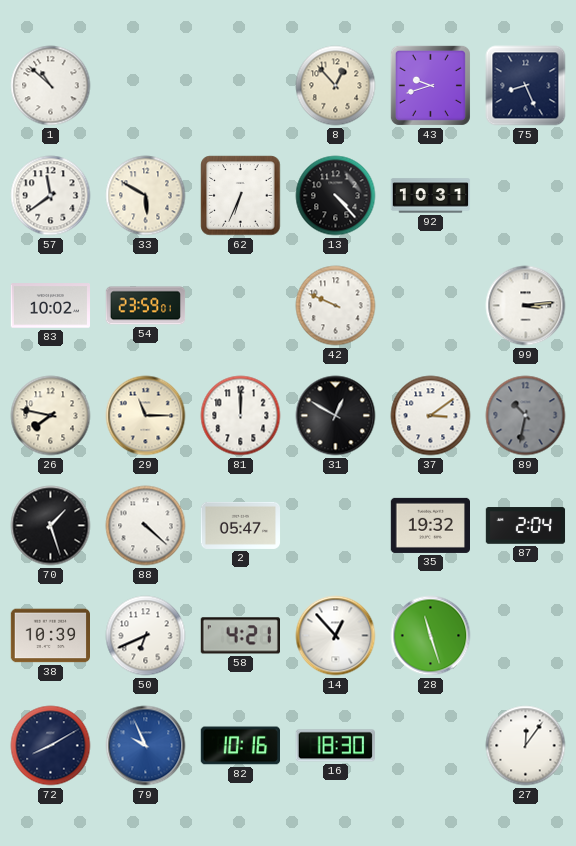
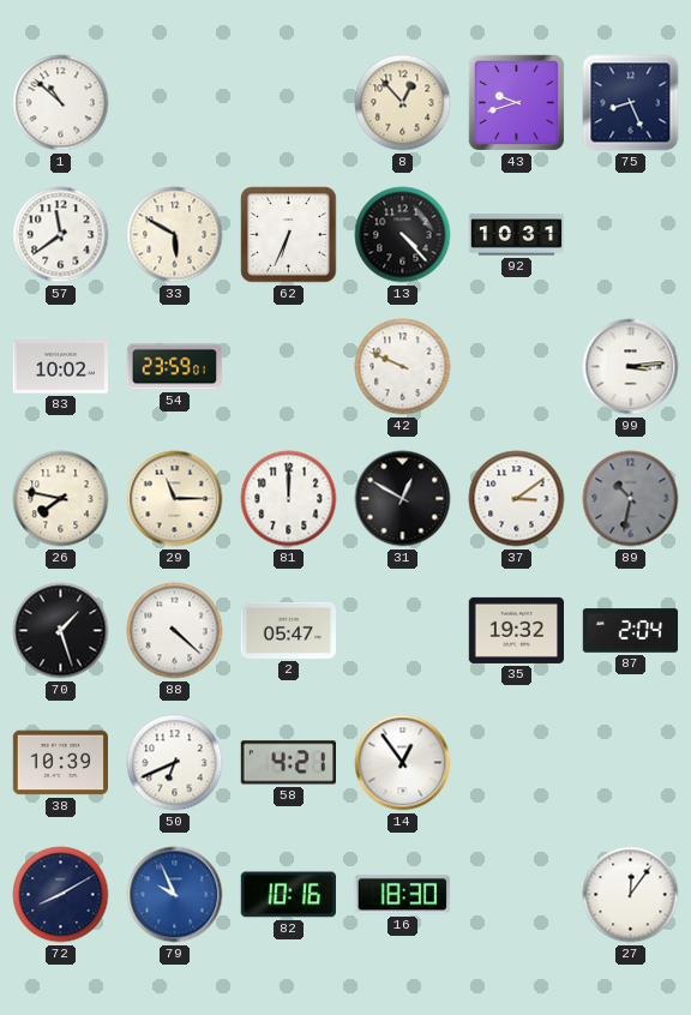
14: 12:53 -> 12:54 (403, 763)
28: 11:27 -> none (431, 636)
